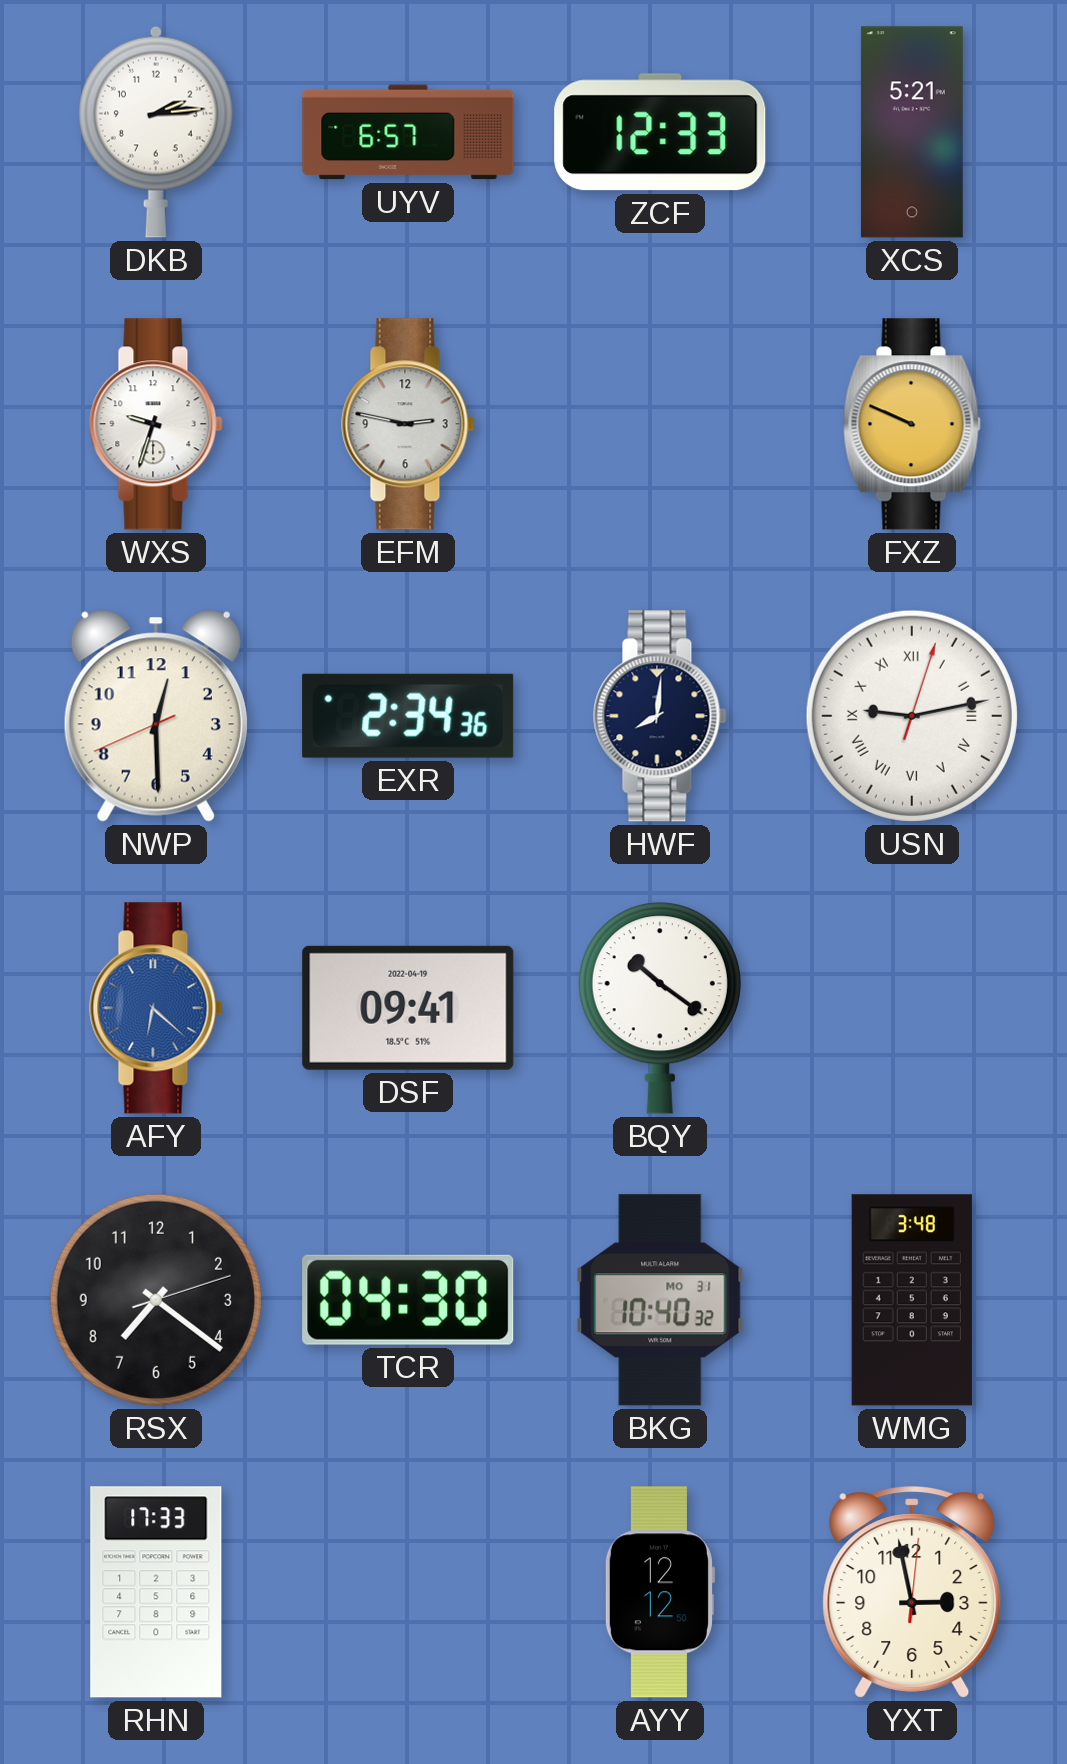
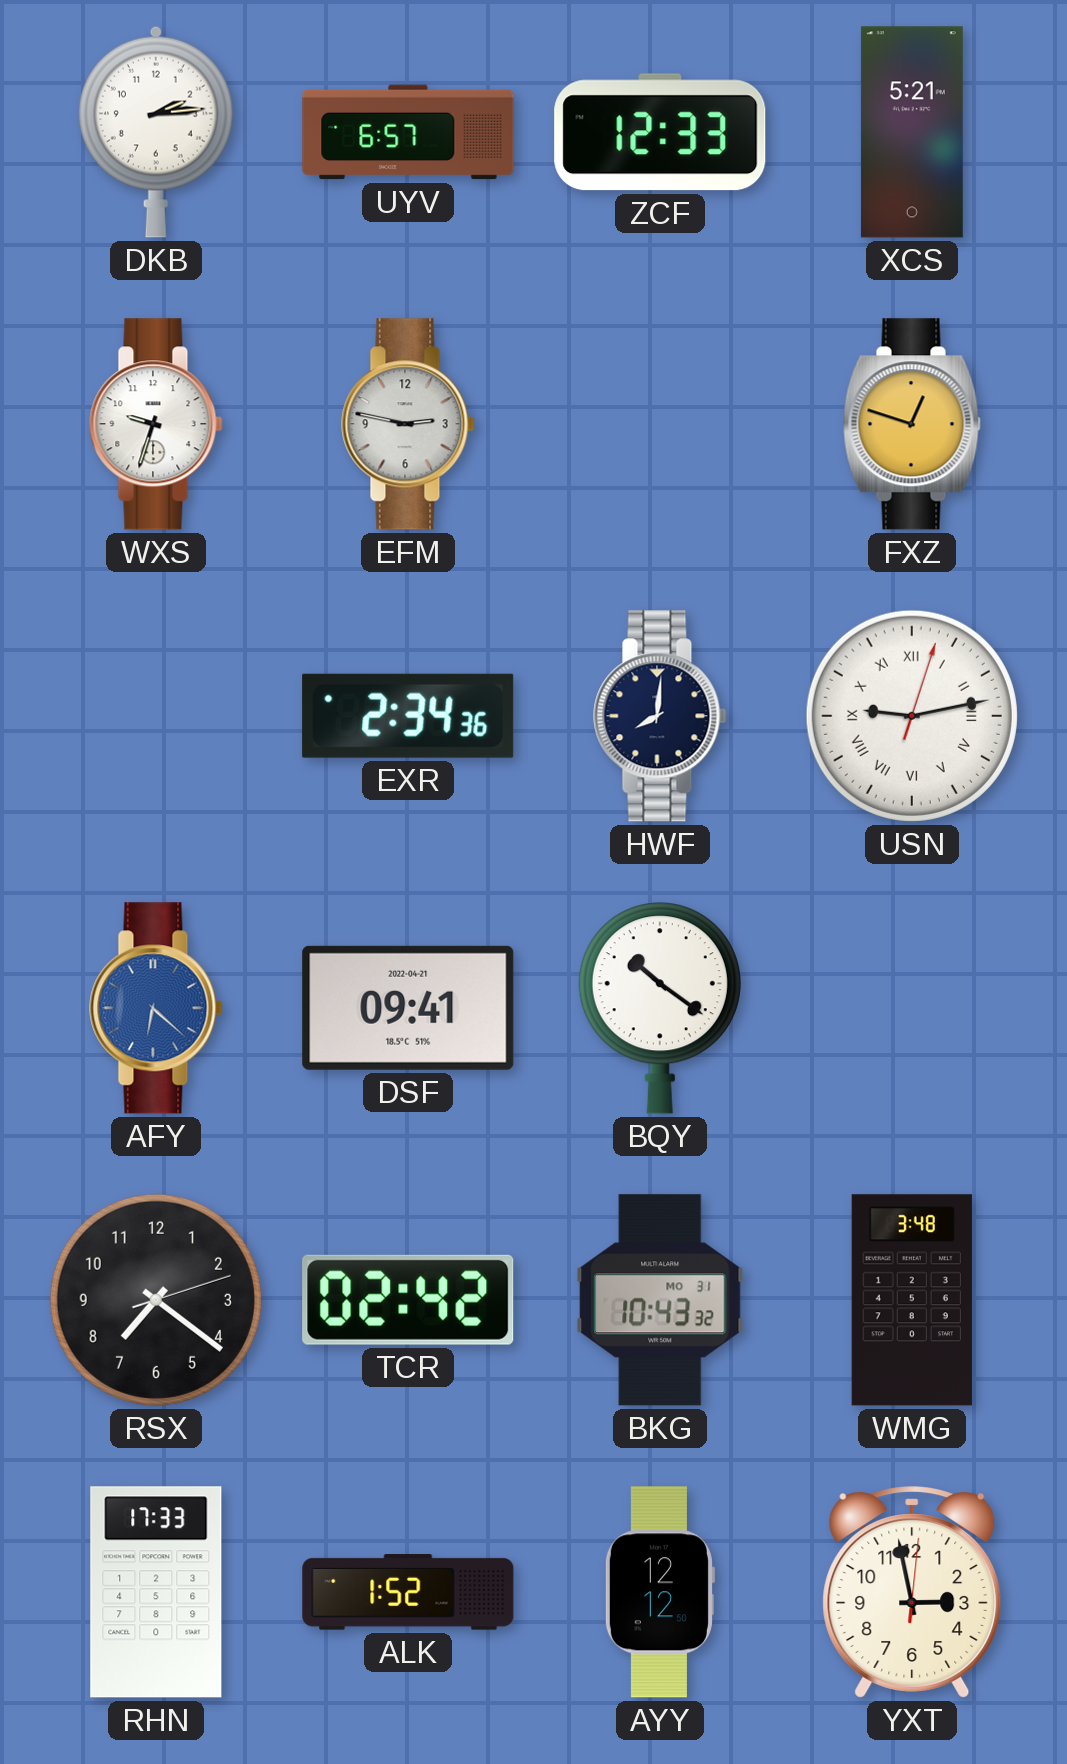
FXZ: 9:49 -> 12:48 (912, 424)
NWP: 12:29 -> none (156, 716)
DSF date: 2022-04-19 -> 2022-04-21 (408, 1008)
TCR: 04:30 -> 02:42 (408, 1300)
BKG: 10:40 -> 10:43 (660, 1300)
ALK: none -> 1:52 (408, 1592)
